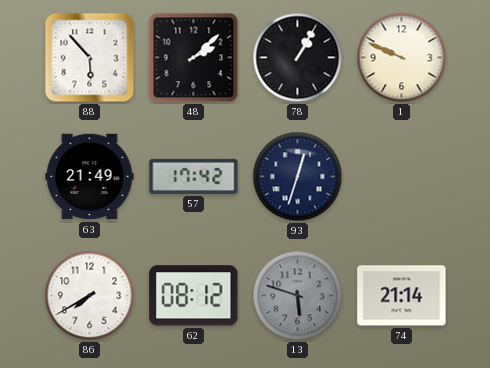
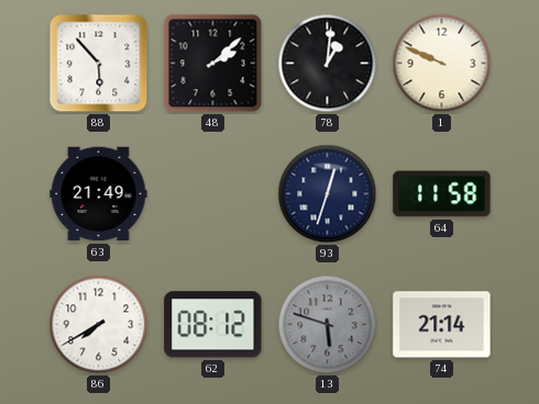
78: 1:05 -> 1:01 (328, 64)
57: 17:42 -> none (194, 176)
64: none -> 11:58 (442, 194)
